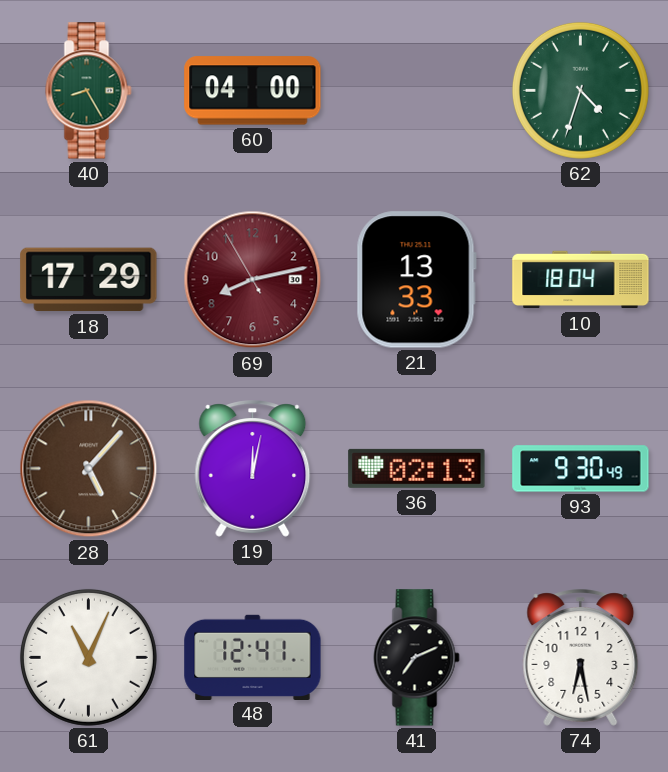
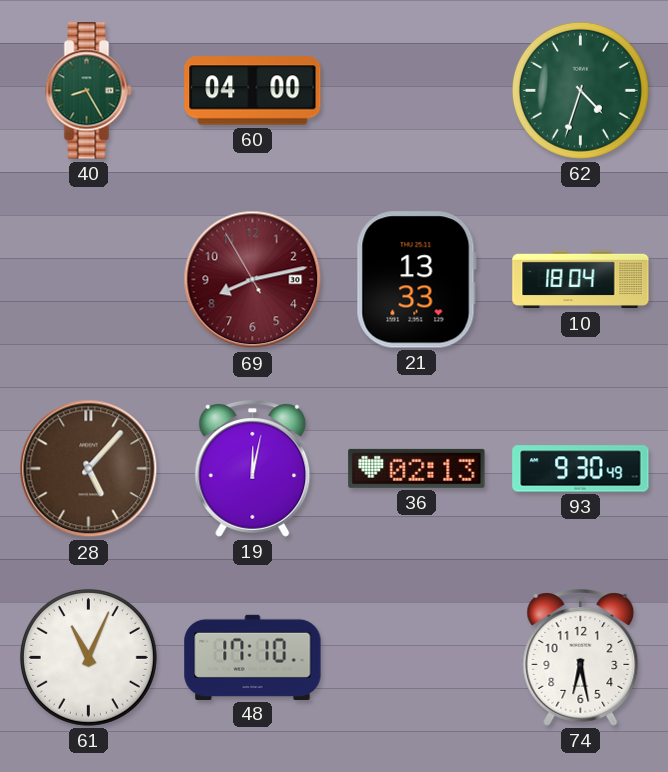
18: 17:29 -> none (89, 280)
48: 12:41 -> 17:10 (253, 657)
41: 7:11 -> none (417, 658)
